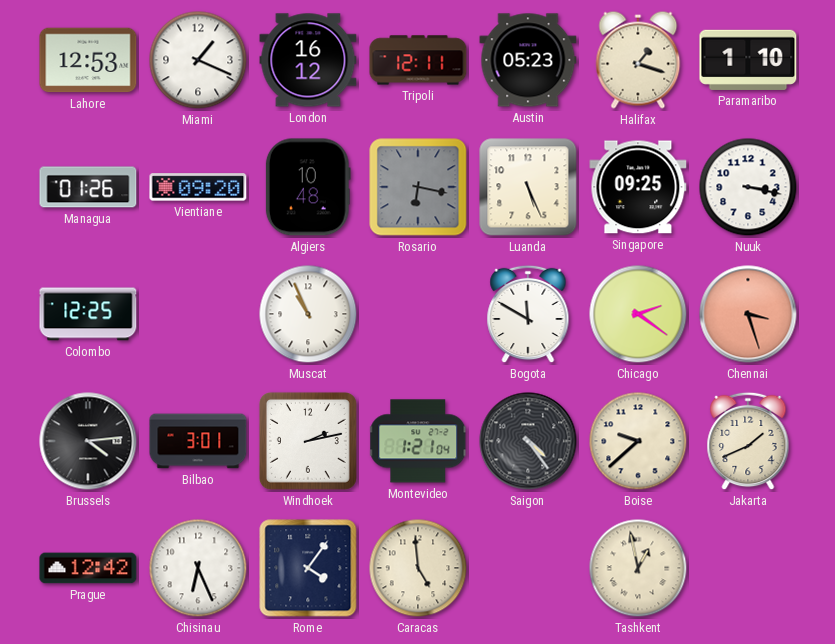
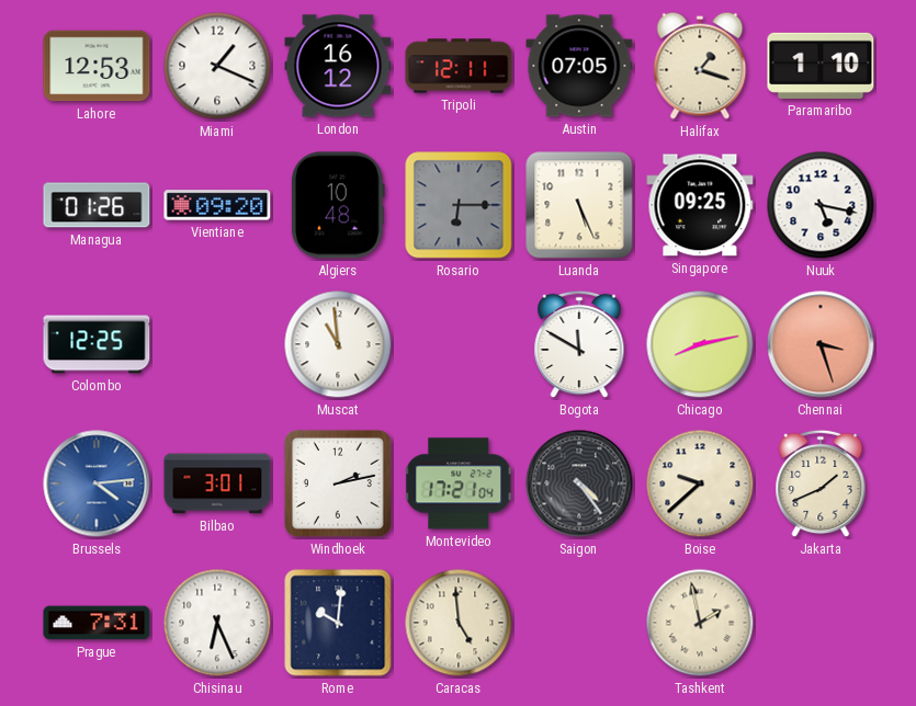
Austin: 05:23 -> 07:05 (579, 66)
Rosario: 6:17 -> 6:15 (459, 205)
Nuuk: 3:17 -> 5:17 (821, 205)
Muscat: 10:56 -> 10:59 (338, 344)
Chicago: 2:21 -> 8:13 (700, 344)
Brussels dial: black -> blue (97, 483)
Montevideo: 1:21 -> 17:21 (460, 483)
Prague: 12:42 -> 7:31 (97, 623)
Rome: 4:06 -> 10:01 (338, 623)
Tashkent: 12:58 -> 1:58 (700, 623)
